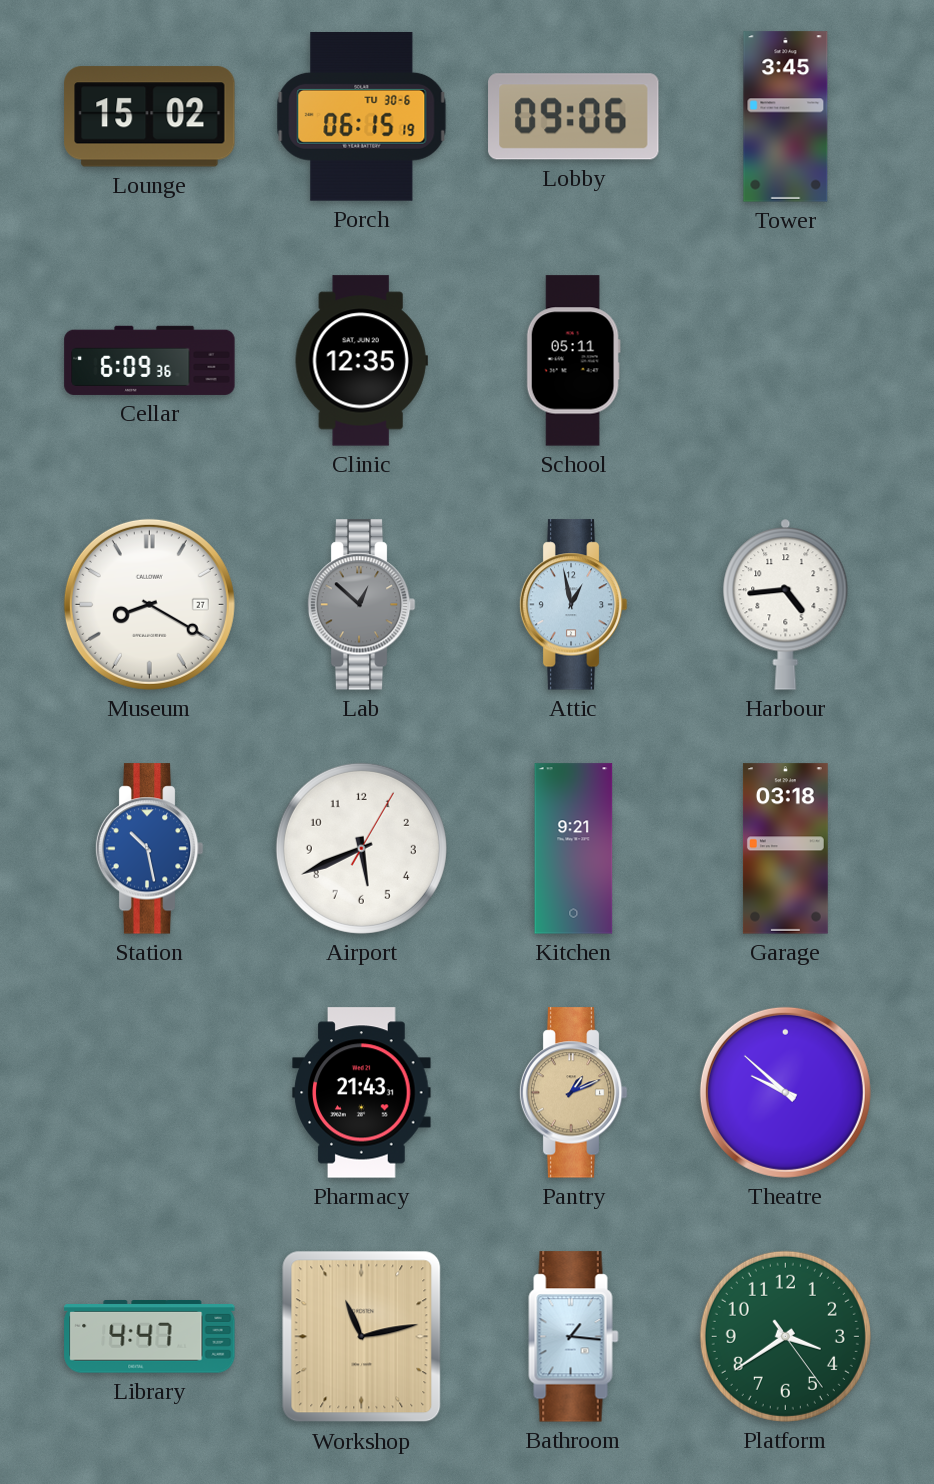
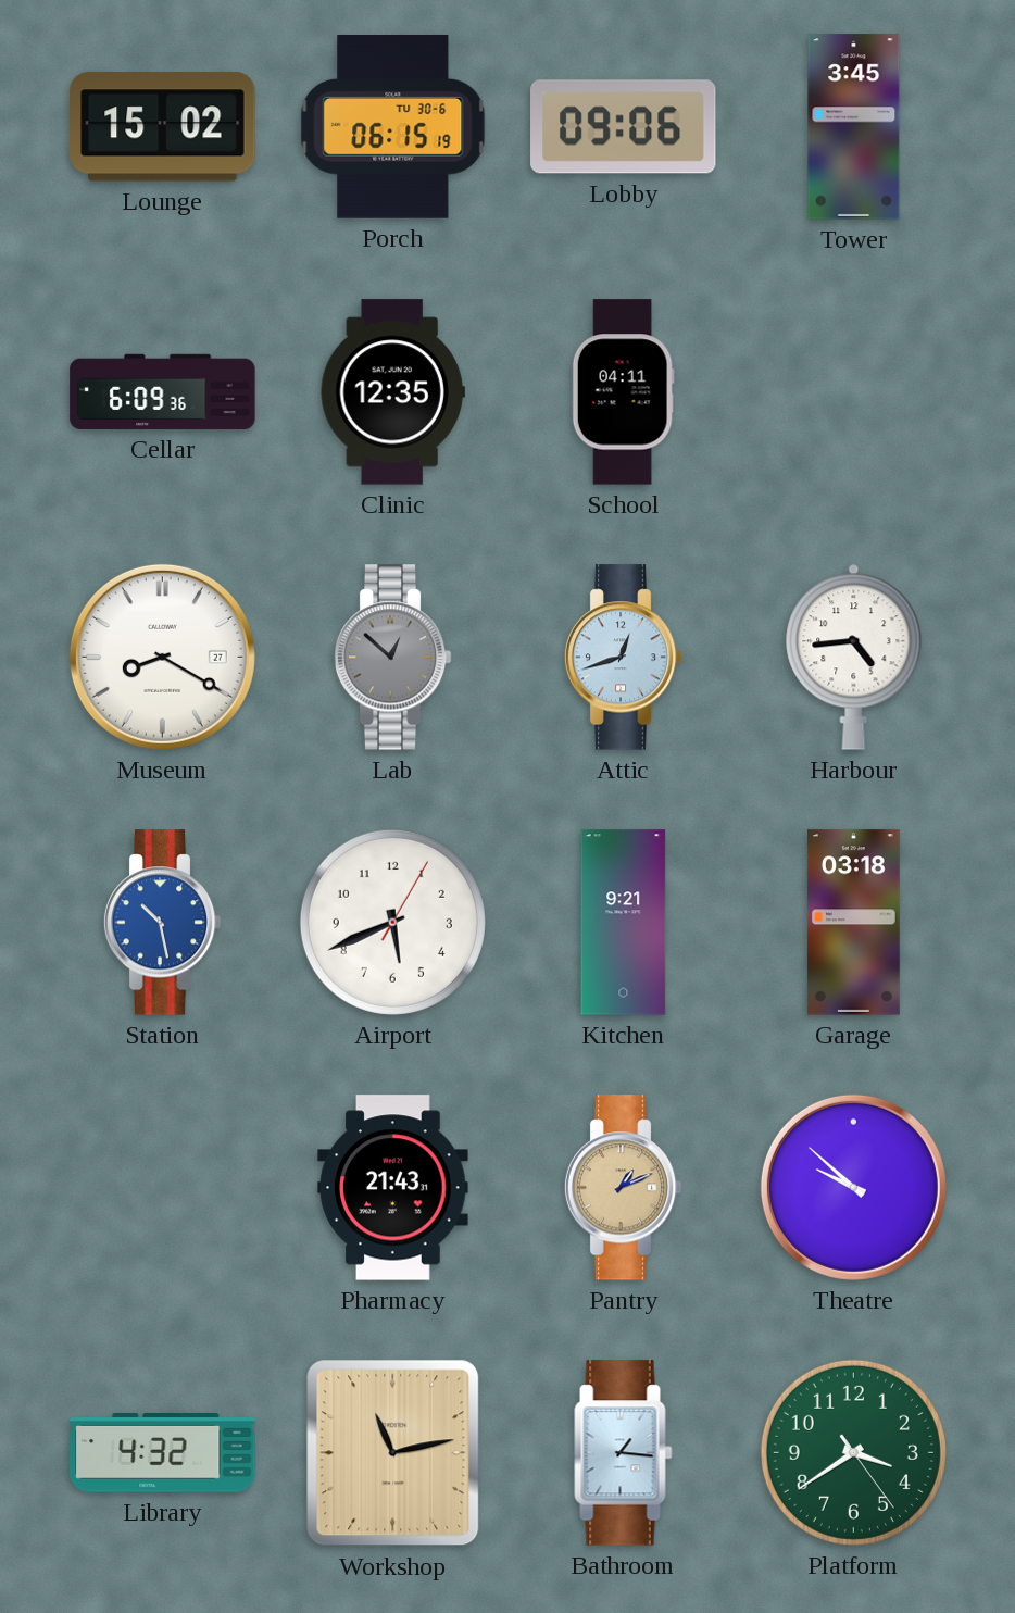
School: 05:11 -> 04:11 (623, 392)
Attic: 12:58 -> 12:42 (623, 658)
Library: 4:47 -> 4:32 (163, 1453)
